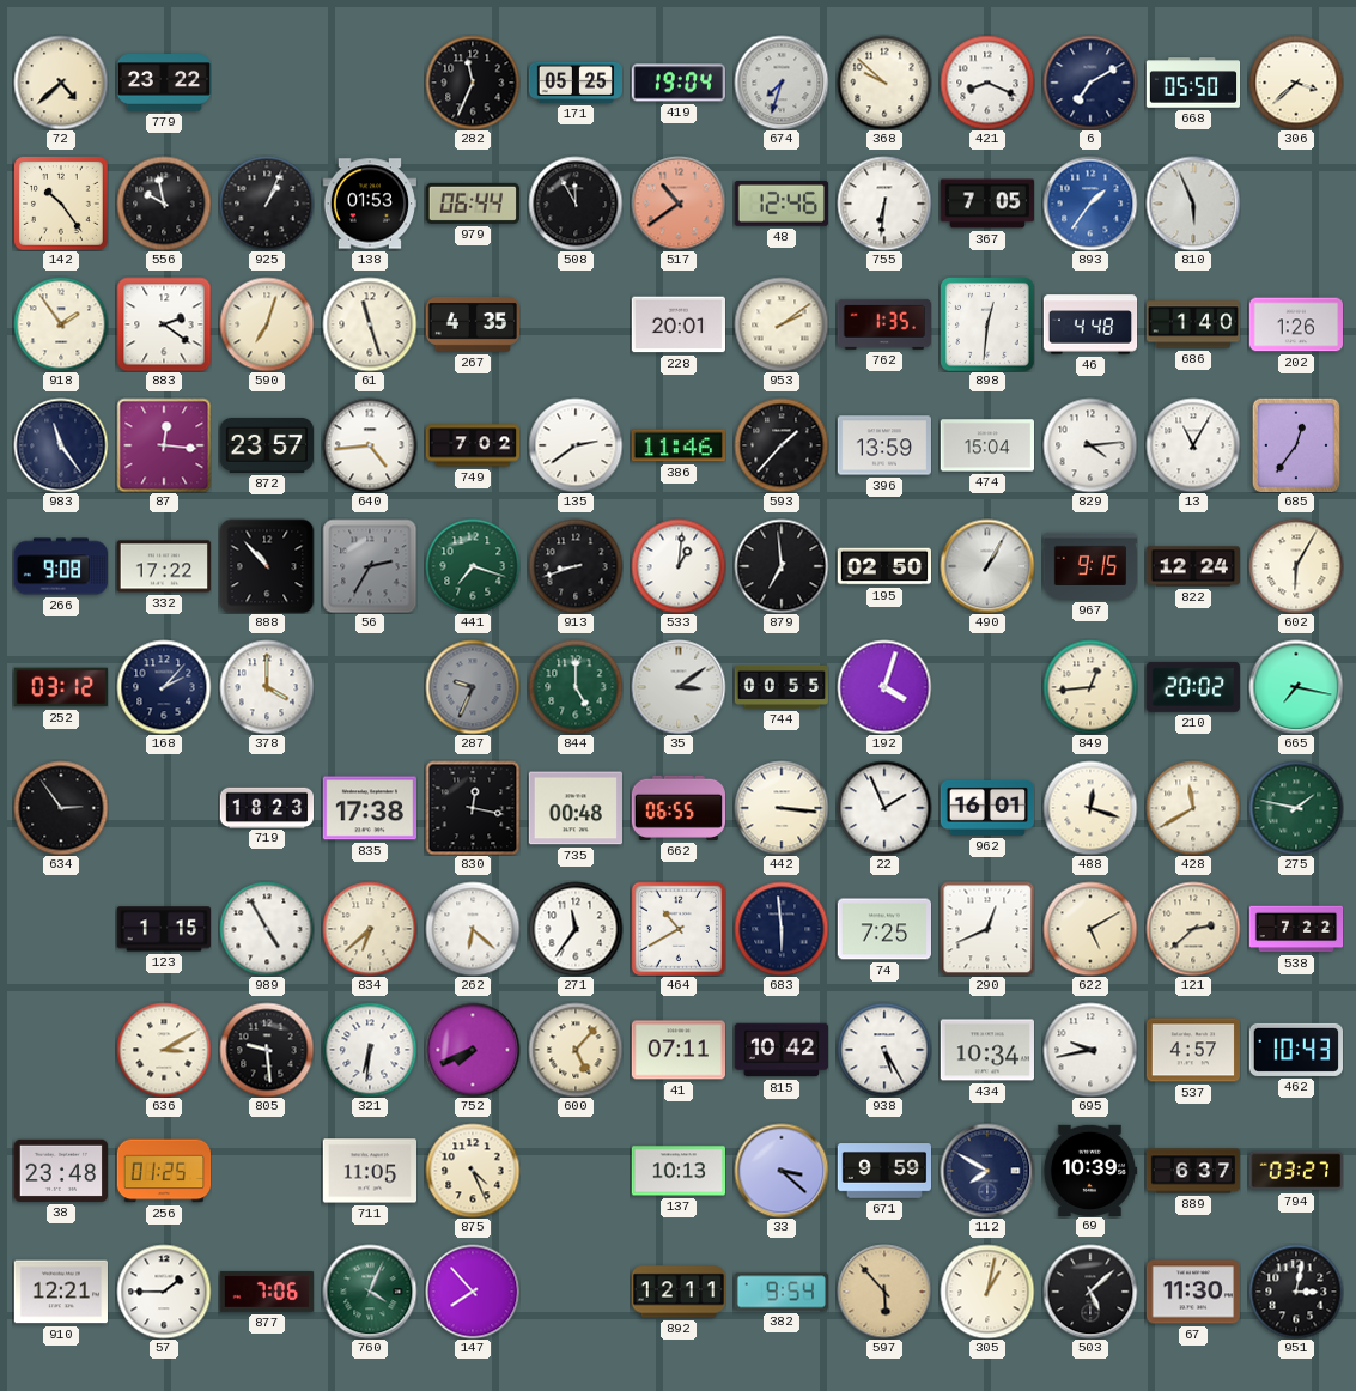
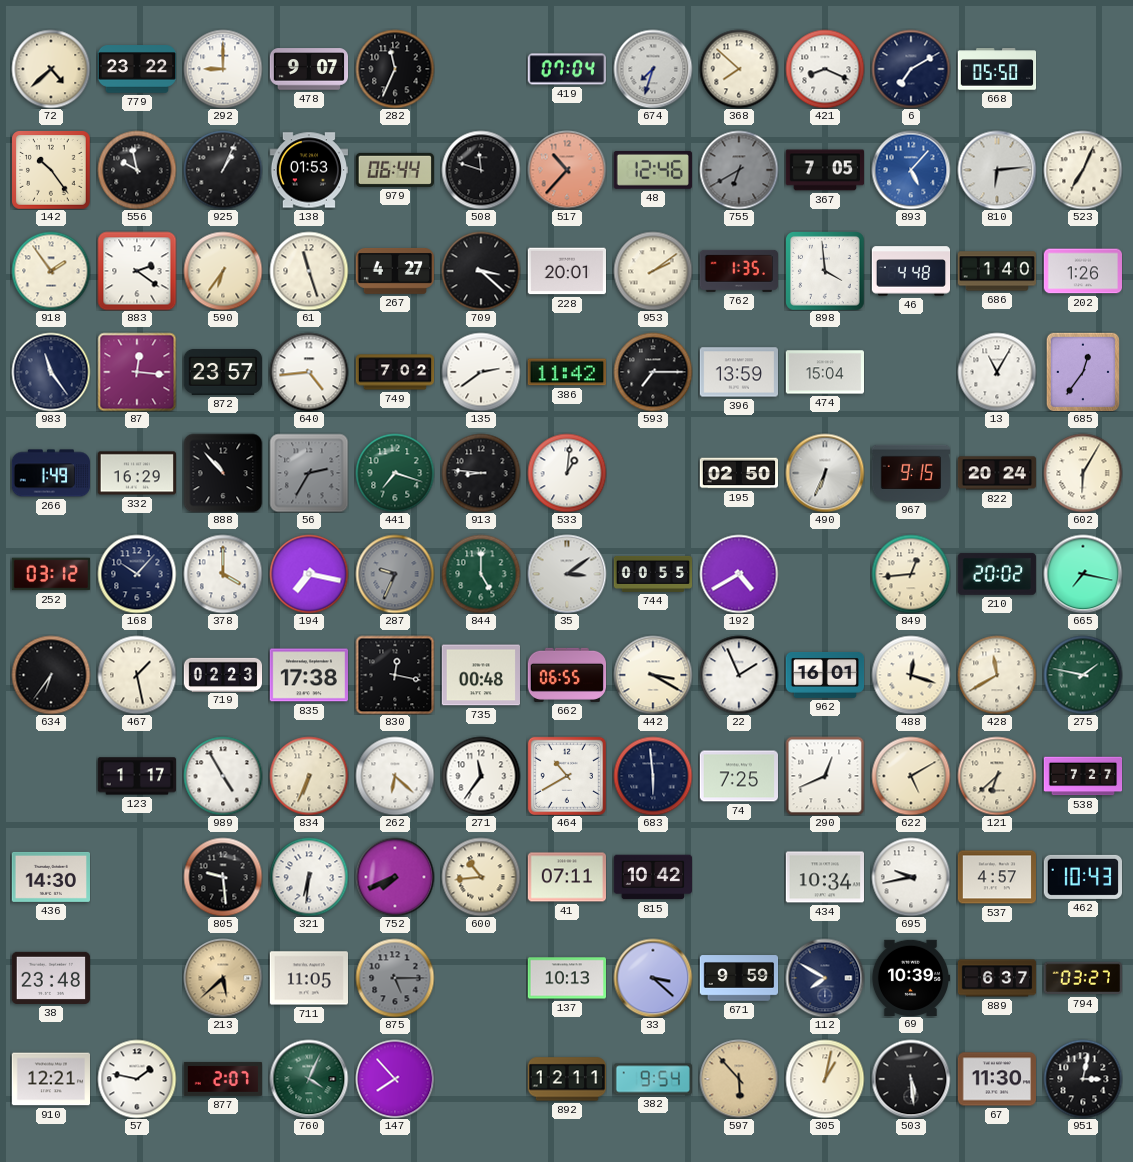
292: none -> 9:00 (223, 69)
478: none -> 9:07 (309, 69)
171: 05:25 -> none (574, 83)
419: 19:04 -> 07:04 (566, 69)
368: 9:52 -> 7:52 (739, 69)
306: 3:38 -> none (1296, 83)
508: 11:55 -> 11:48 (481, 170)
517: 10:39 -> 10:37 (567, 170)
755: 6:31 -> 6:40 (739, 170)
755 dial: white -> grey (739, 170)
893: 1:36 -> 5:07 (911, 170)
810: 5:56 -> 6:14 (997, 170)
523: none -> 7:04 (1083, 170)
590: 7:03 -> 6:36 (223, 271)
267: 4:35 -> 4:27 (394, 271)
709: none -> 3:22 (481, 271)
898: 12:31 -> 3:59 (825, 271)
386: 11:46 -> 11:42 (566, 372)
593: 1:37 -> 7:15 (653, 372)
829: 4:14 -> none (1090, 445)
266: 9:08 -> 1:49 (50, 473)
332: 17:22 -> 16:29 (136, 473)
913: 8:42 -> 8:46 (481, 473)
879: 6:59 -> none (782, 566)
490: 1:05 -> 6:34 (825, 473)
822: 12:24 -> 20:24 (996, 473)
168: 2:07 -> 10:07 (137, 574)
194: none -> 7:17 (309, 574)
192: 4:03 -> 4:40 (739, 574)
634: 2:54 -> 6:36 (51, 675)
467: none -> 1:28 (137, 675)
719: 18:23 -> 02:23 (223, 674)
442: 3:16 -> 3:20 (653, 675)
123: 1:15 -> 1:17 (136, 776)
834: 6:38 -> 6:34 (309, 776)
121: 2:38 -> 6:38 (997, 776)
538: 7:22 -> 7:27 (1083, 776)
436: none -> 14:30 (50, 877)
636: 3:10 -> none (164, 1050)
600: 5:07 -> 10:44 (481, 877)
938: 5:25 -> none (884, 1050)
256: 01:25 -> none (164, 1171)
213: none -> 5:38 (223, 978)
875: 4:26 -> 5:15 (395, 978)
875 dial: cream -> grey (395, 978)
57: 1:45 -> 1:47 (137, 1079)
877: 7:06 -> 2:07 (222, 1079)
503: 5:08 -> 5:29 (911, 1079)
